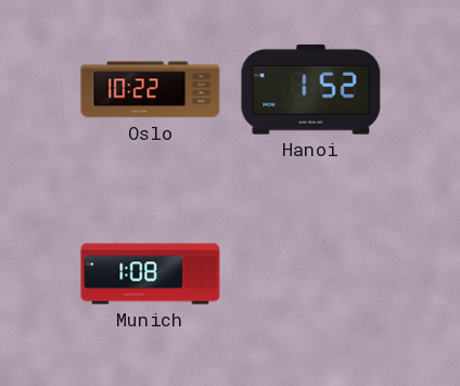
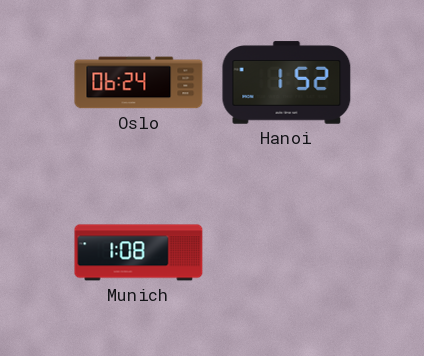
Oslo: 10:22 -> 06:24 (139, 83)
